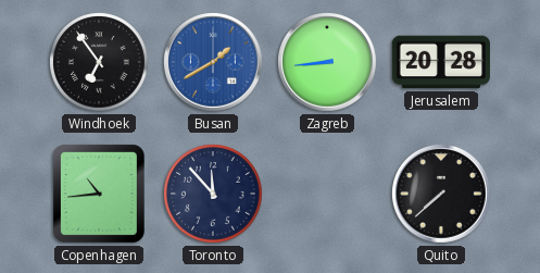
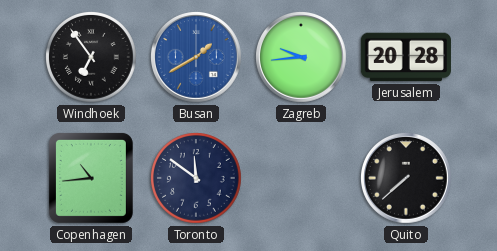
Zagreb: 8:44 -> 9:44 (302, 58)
Toronto: 11:53 -> 11:51 (196, 178)
